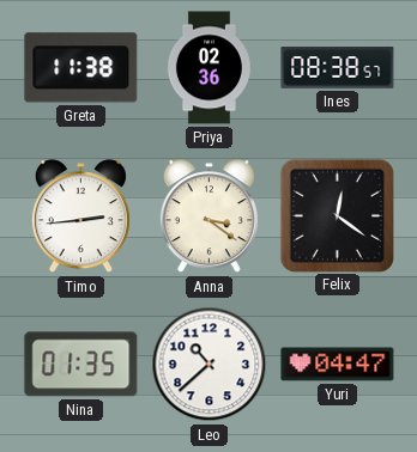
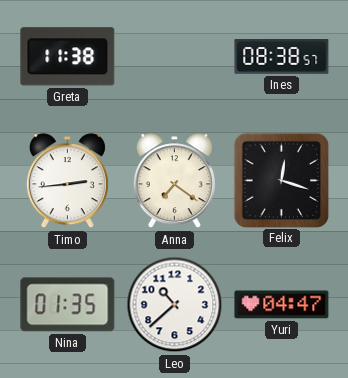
Priya: 02:36 -> none (208, 68)
Anna: 3:21 -> 7:21 (174, 181)
Felix: 12:21 -> 12:18 (281, 180)
